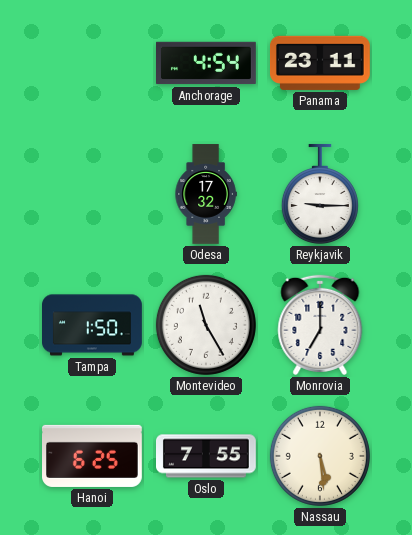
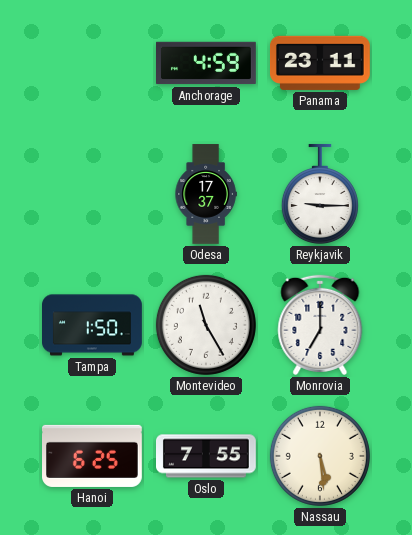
Anchorage: 4:54 -> 4:59 (207, 63)
Odesa: 17:32 -> 17:37 (206, 194)
